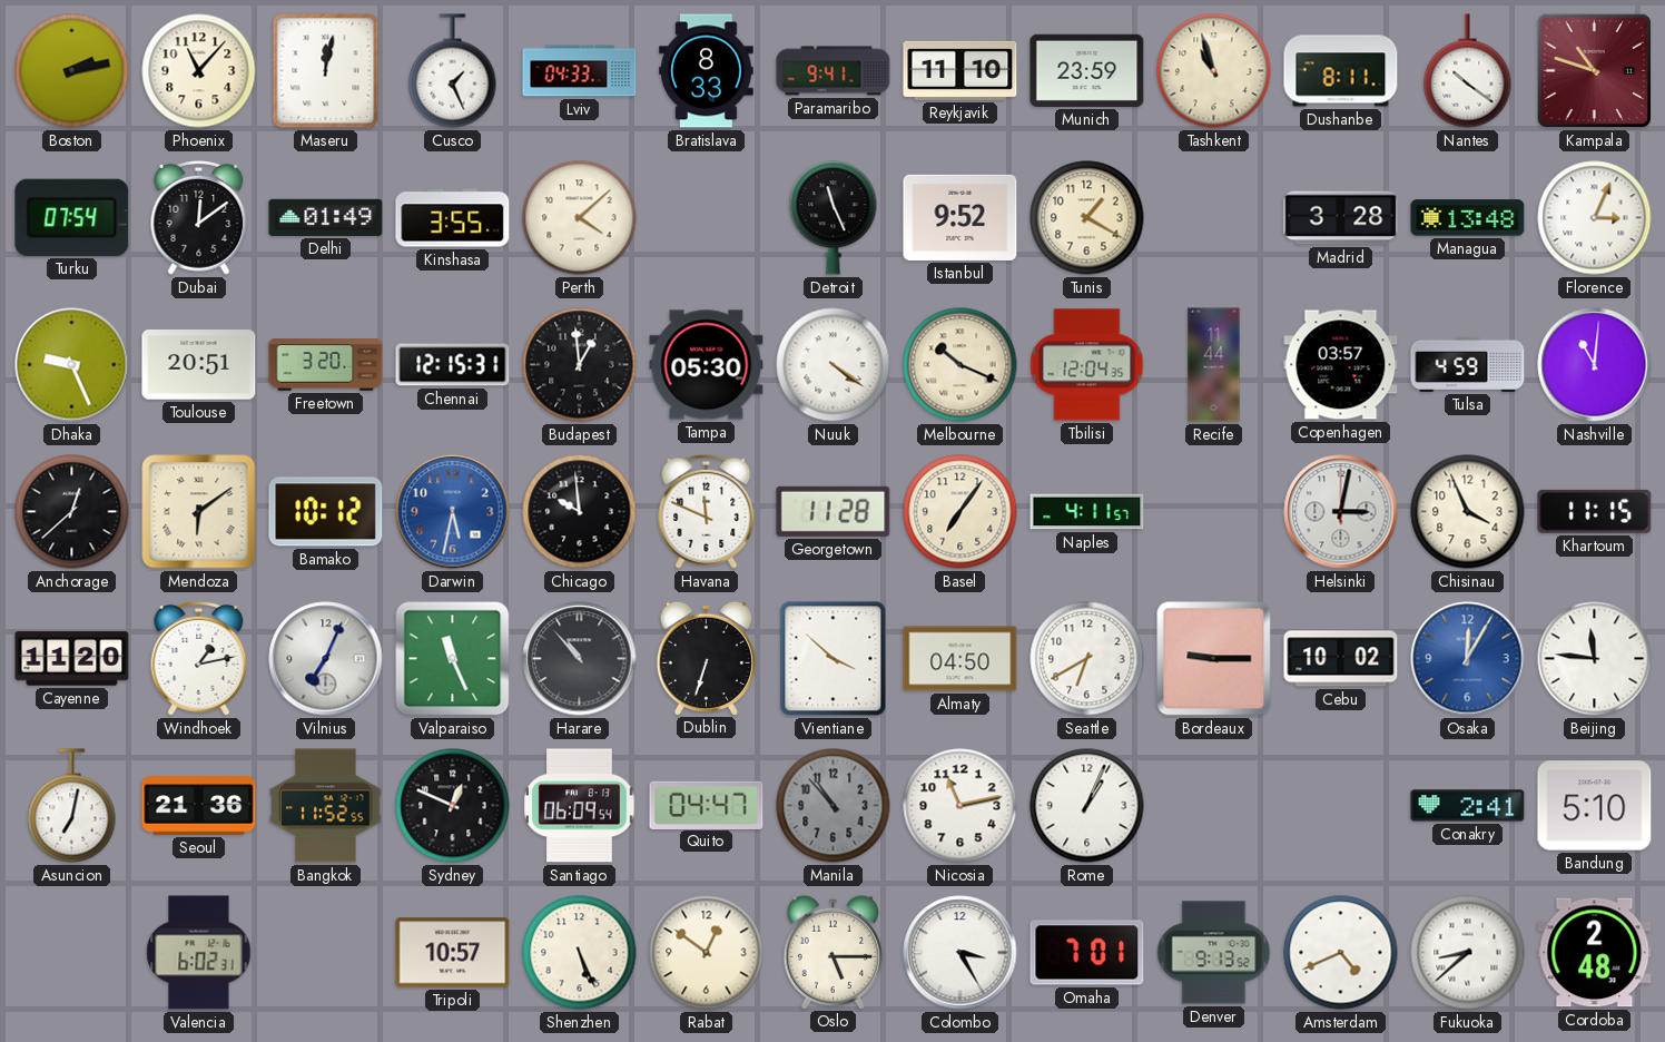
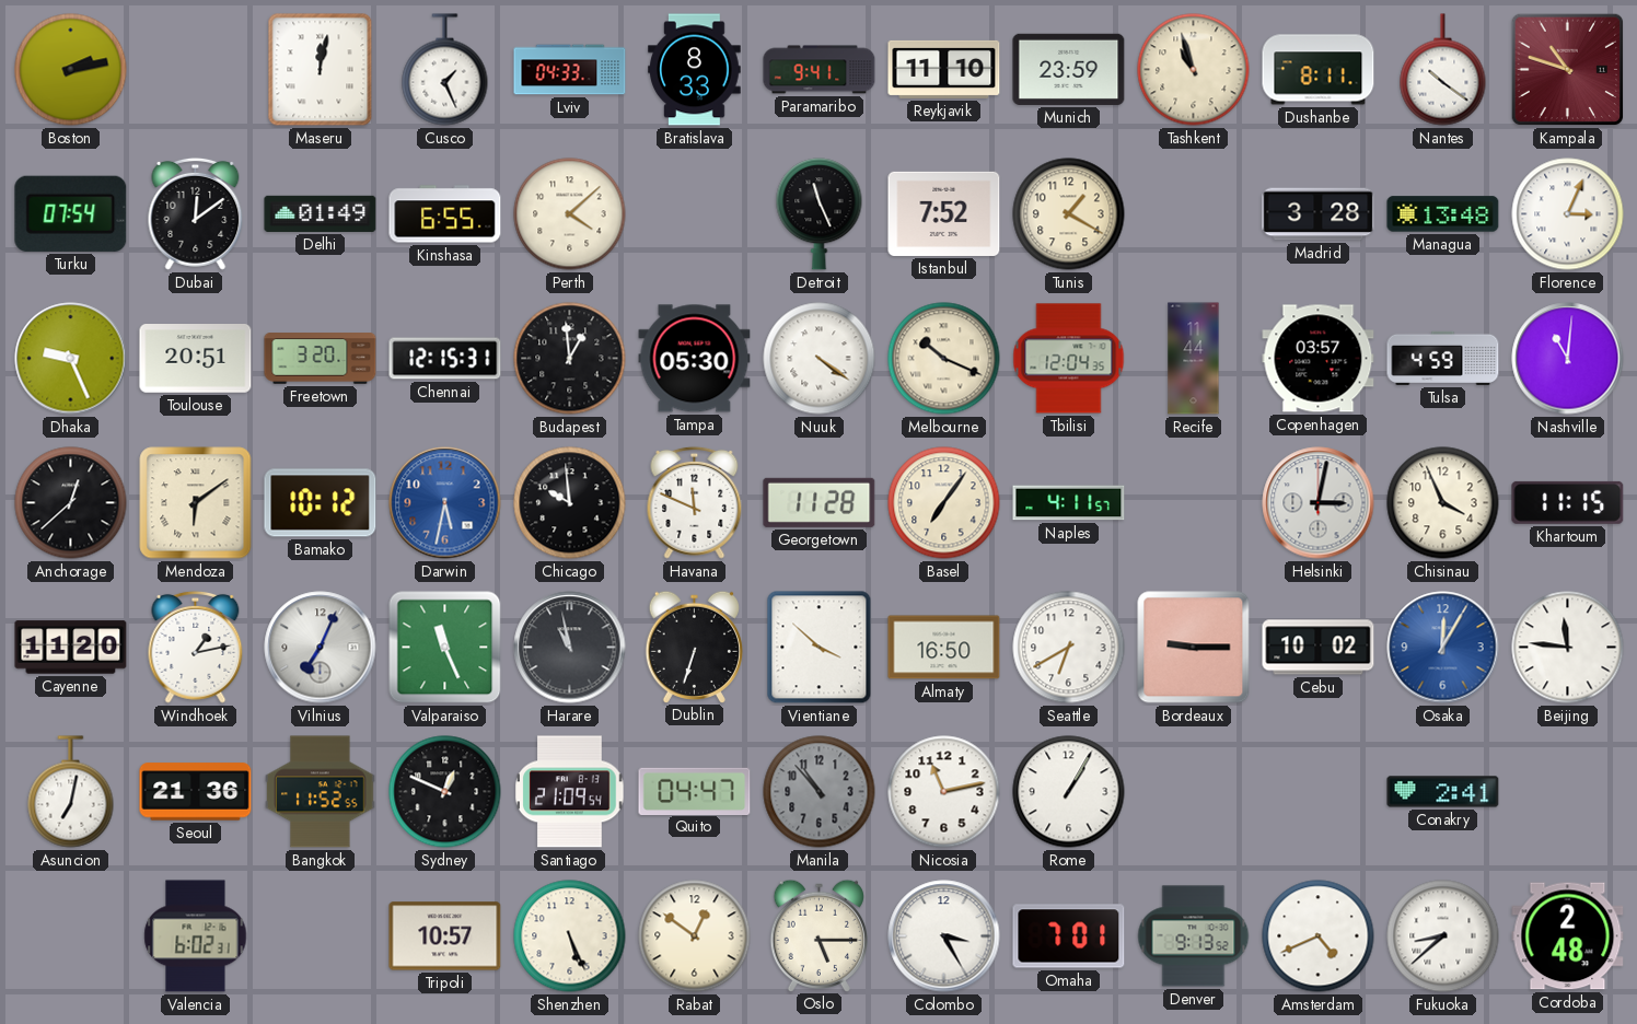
Phoenix: 11:07 -> none (199, 71)
Kinshasa: 3:55 -> 6:55 (445, 214)
Istanbul: 9:52 -> 7:52 (944, 213)
Harare: 10:53 -> 10:58 (570, 648)
Almaty: 04:50 -> 16:50 (944, 648)
Santiago: 06:09 -> 21:09 (570, 792)
Rome: 1:04 -> 1:05 (1069, 792)
Bandung: 5:10 -> none (1595, 806)
